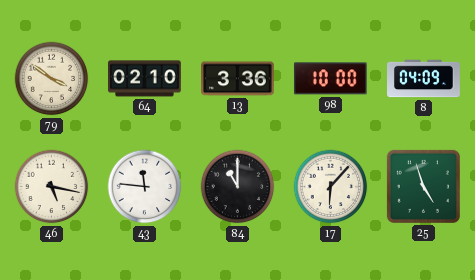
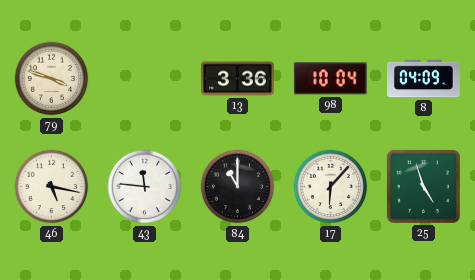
79: 3:51 -> 3:48 (52, 79)
64: 02:10 -> none (145, 79)
98: 10:00 -> 10:04 (330, 79)
